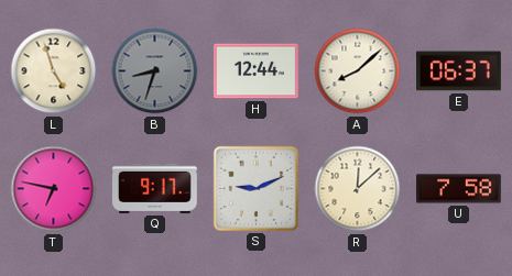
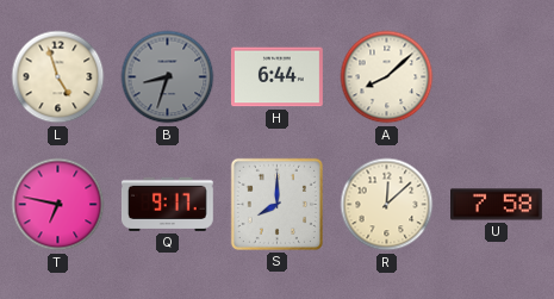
H: 12:44 -> 6:44 (278, 77)
E: 06:37 -> none (459, 71)
S: 9:11 -> 8:00 (276, 204)
